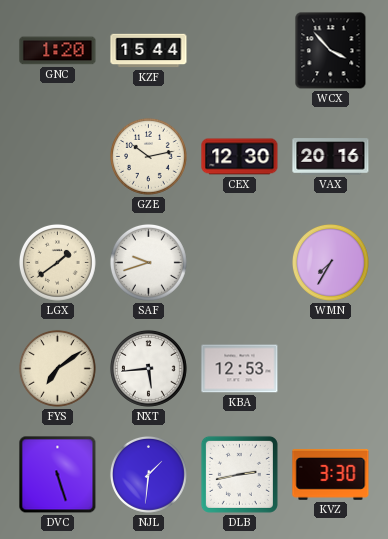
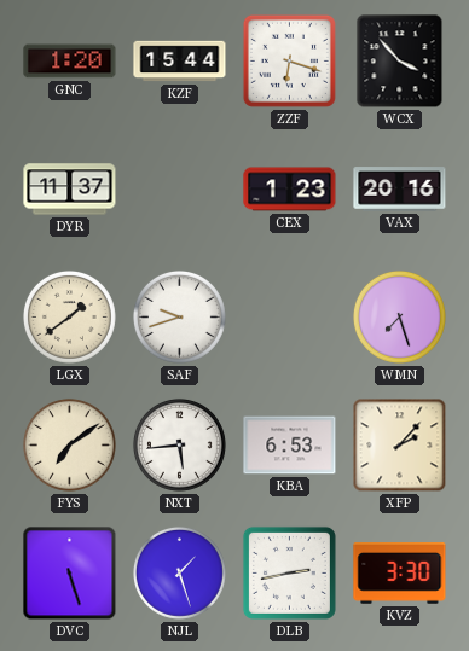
ZZF: none -> 6:18 (289, 60)
DYR: none -> 11:37 (70, 190)
GZE: 10:13 -> none (148, 156)
CEX: 12:30 -> 1:23 (290, 190)
WMN: 7:35 -> 7:27 (399, 316)
KBA: 12:53 -> 6:53 (290, 446)
XFP: none -> 2:07 (400, 446)
NJL: 1:31 -> 1:27 (179, 572)
